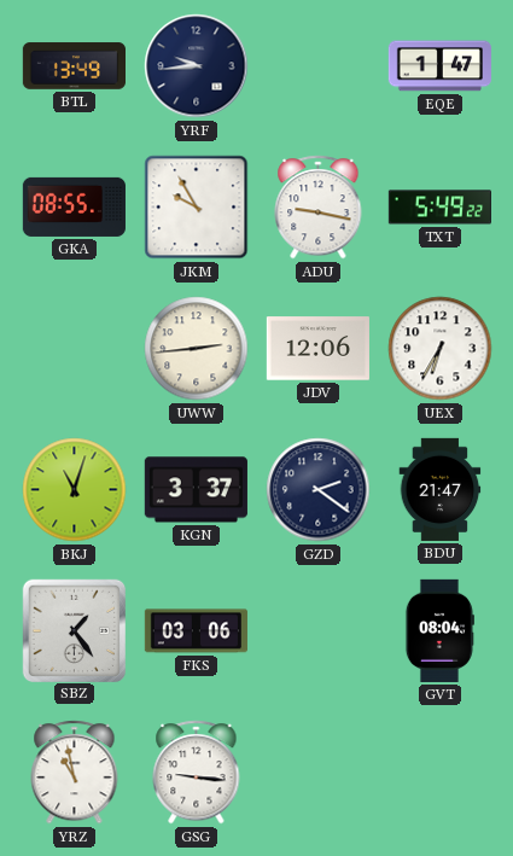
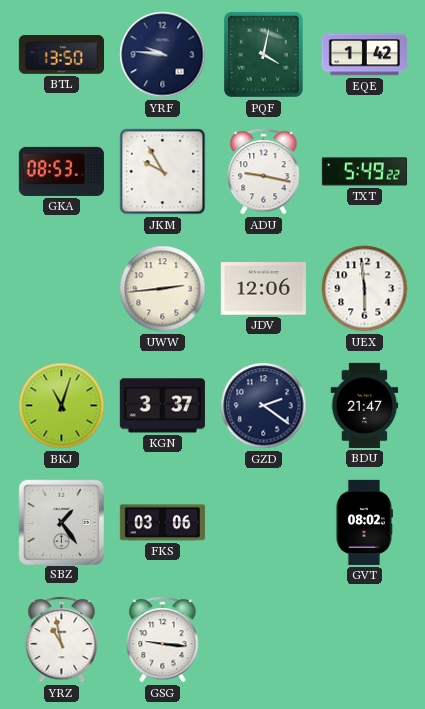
BTL: 13:49 -> 13:50 (61, 55)
YRF: 9:44 -> 9:46 (163, 55)
PQF: none -> 4:02 (263, 55)
EQE: 1:47 -> 1:42 (364, 55)
GKA: 08:55 -> 08:53 (61, 171)
UEX: 6:35 -> 5:59 (365, 289)
GVT: 08:04 -> 08:02 (364, 522)
